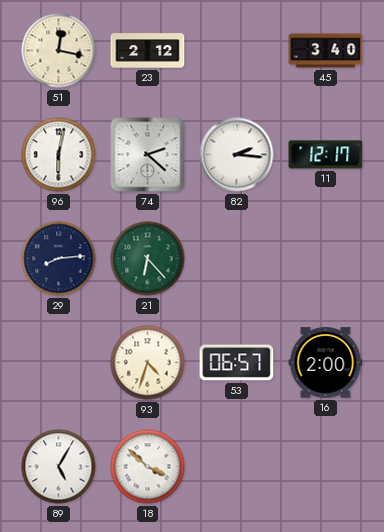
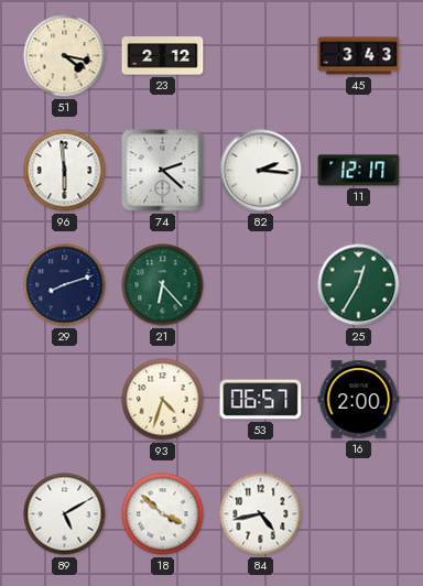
51: 12:17 -> 4:17 (65, 56)
45: 3:40 -> 3:43 (359, 56)
96: 6:02 -> 5:59 (65, 171)
29: 8:14 -> 8:12 (65, 285)
25: none -> 12:35 (359, 285)
89: 5:05 -> 5:10 (65, 514)
84: none -> 4:43 (261, 514)
